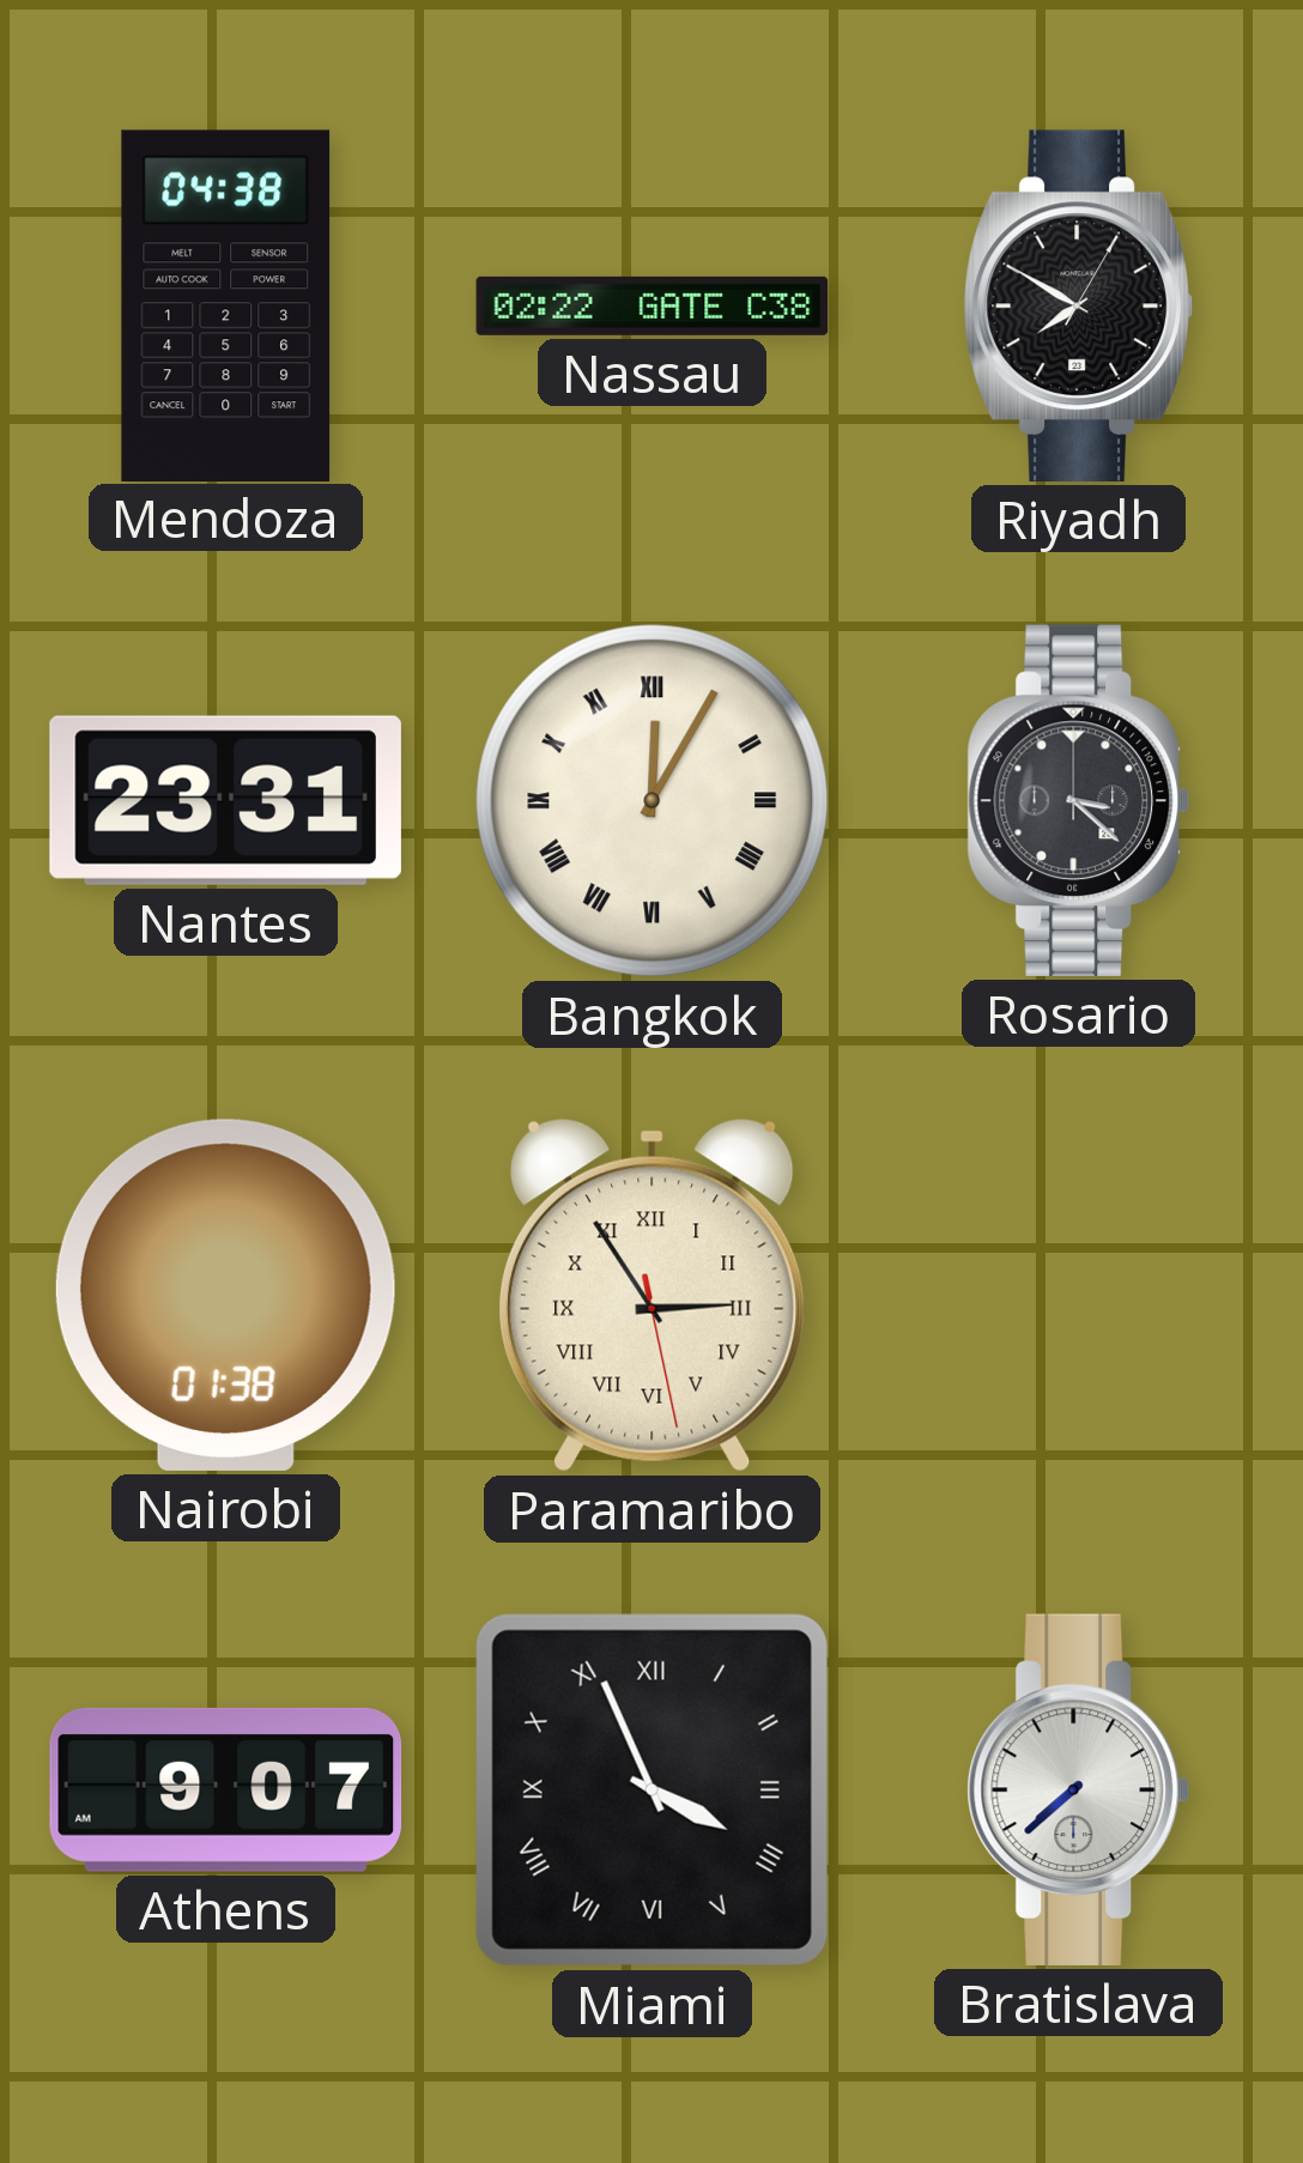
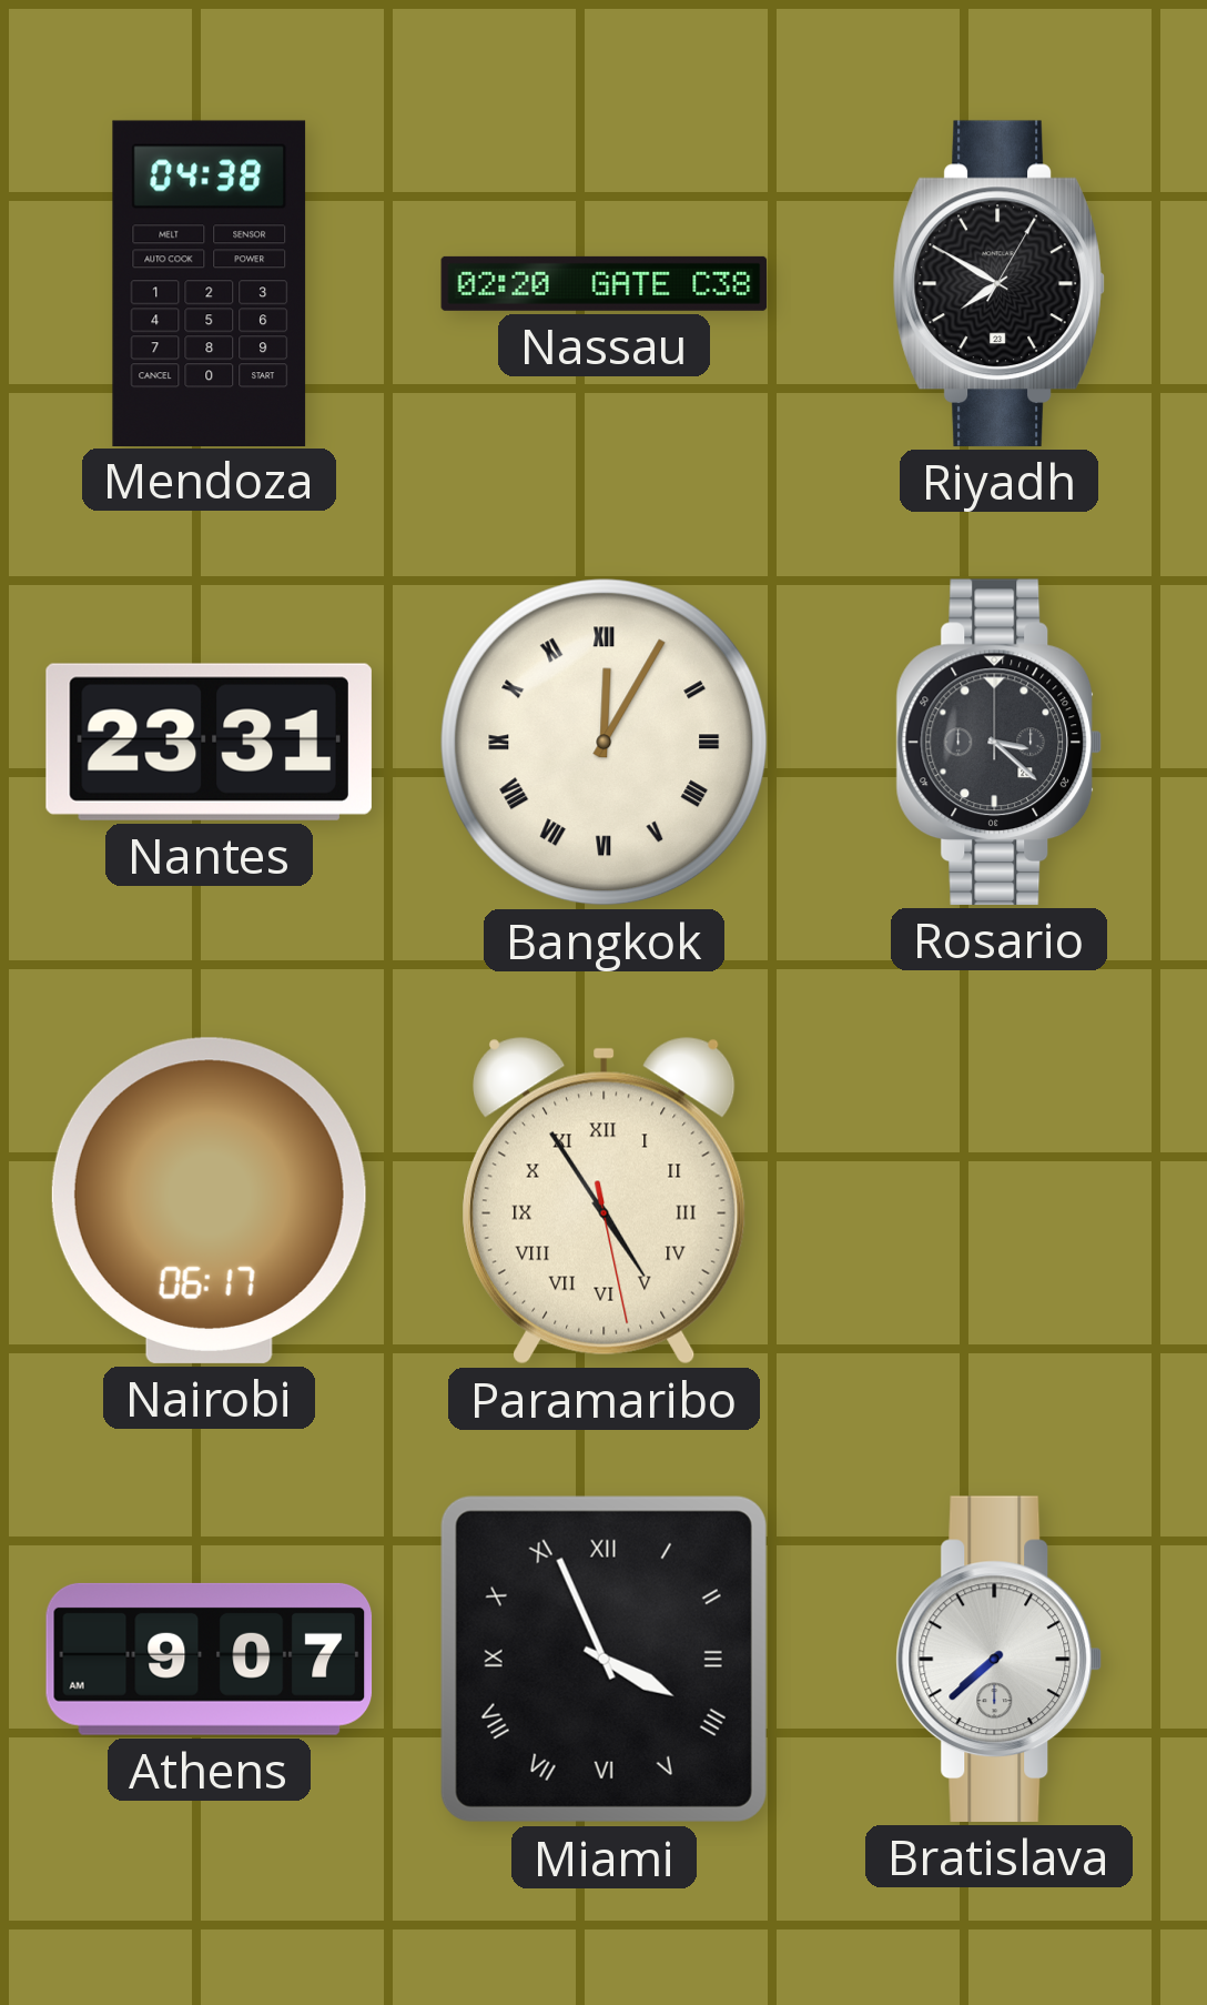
Nassau: 02:22 -> 02:20 (605, 283)
Nairobi: 01:38 -> 06:17 (209, 1200)
Paramaribo: 2:54 -> 4:54 (605, 1201)
